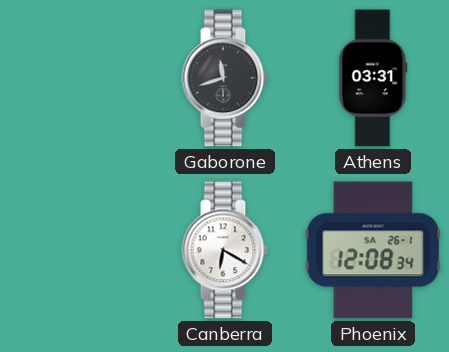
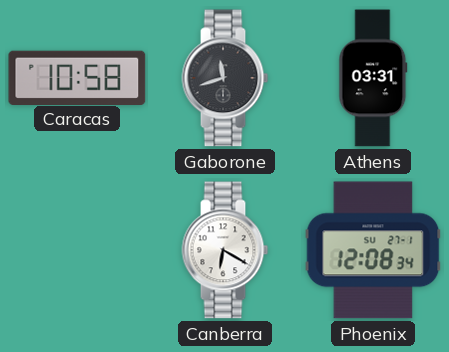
Caracas: none -> 10:58 (77, 77)
Phoenix date: SA 26-1 -> SU 27-1 (373, 250)
